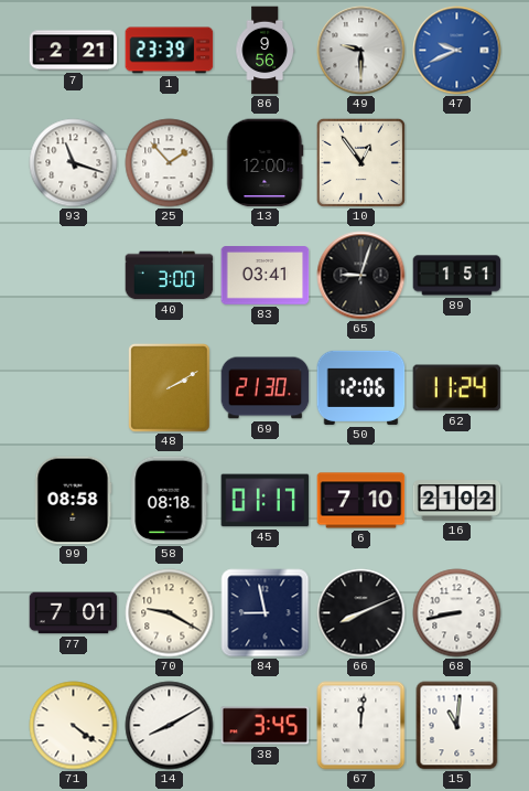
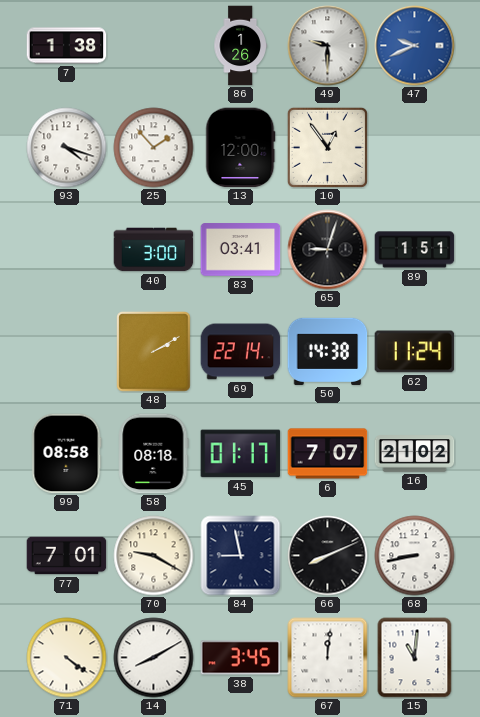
7: 2:21 -> 1:38 (67, 46)
1: 23:39 -> none (170, 51)
86: 9:56 -> 1:26 (240, 46)
93: 11:18 -> 4:18 (67, 148)
69: 21:30 -> 22:14 (241, 352)
50: 12:06 -> 14:38 (328, 351)
6: 7:10 -> 7:07 (328, 454)
